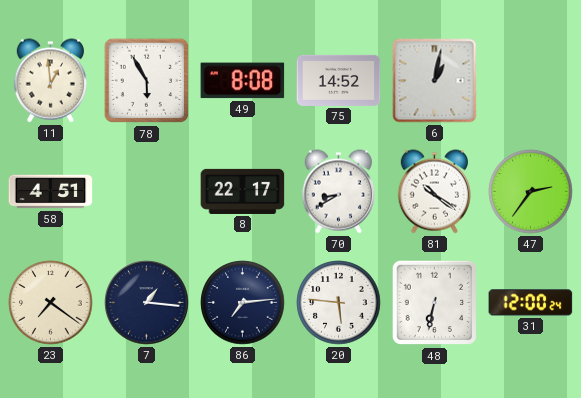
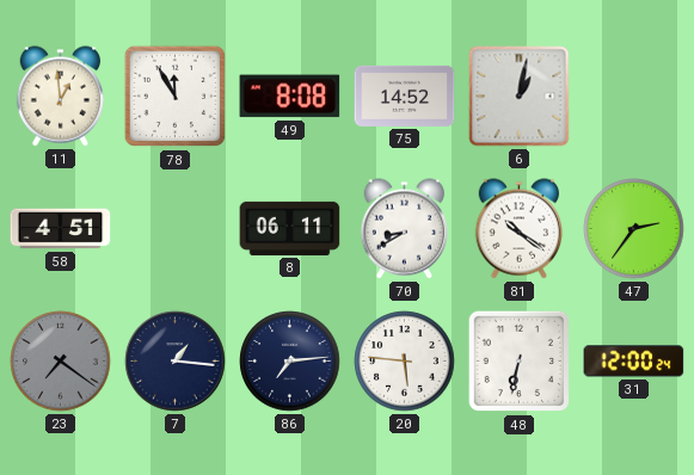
78: 5:55 -> 11:55 (174, 97)
8: 22:17 -> 06:11 (290, 228)
23 dial: cream -> grey (61, 362)
